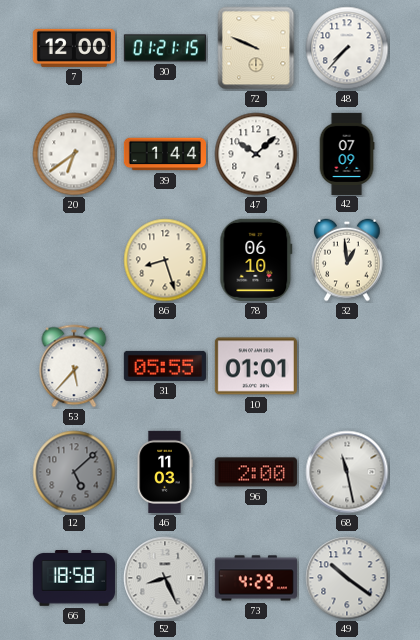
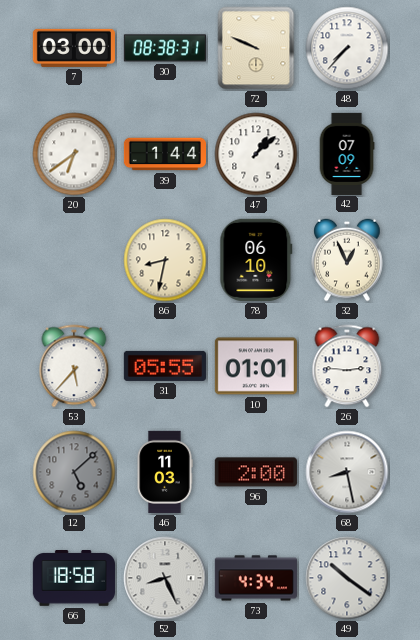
7: 12:00 -> 03:00 (74, 48)
30: 01:21 -> 08:38 (165, 48)
47: 10:08 -> 1:08 (256, 154)
86: 8:27 -> 8:32 (165, 260)
32: 12:59 -> 12:56 (347, 260)
26: none -> 2:46 (347, 366)
68: 11:28 -> 8:28 (347, 472)
73: 4:29 -> 4:34 (256, 578)
